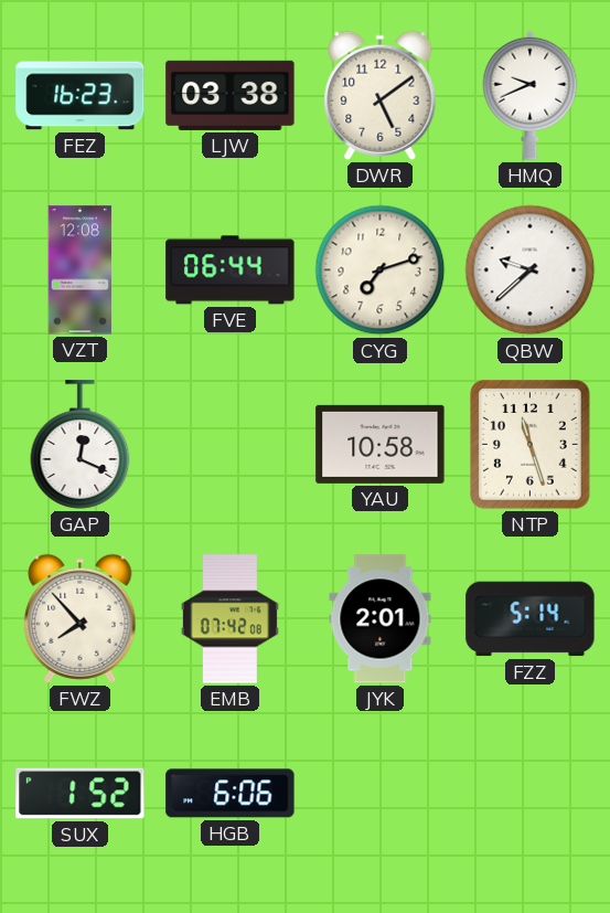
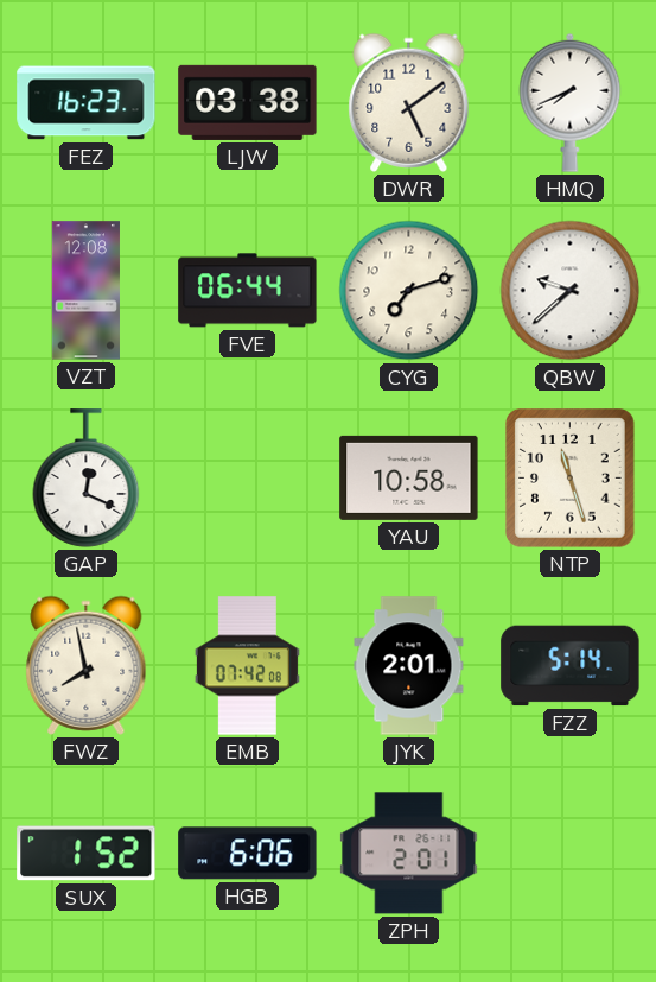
HMQ: 9:41 -> 7:41 (571, 102)
FWZ: 7:53 -> 7:58 (87, 665)
ZPH: none -> 2:01 (409, 854)
